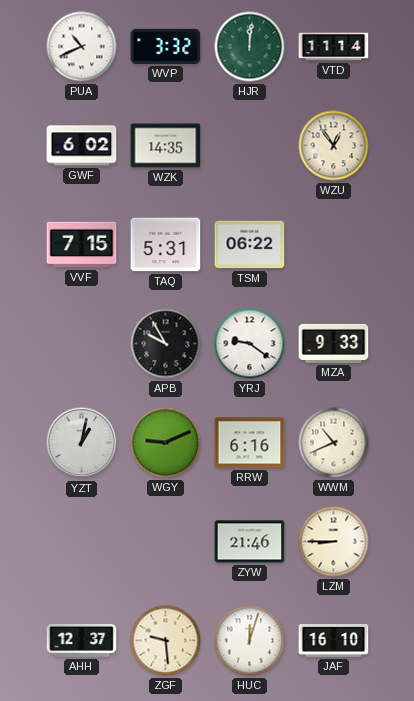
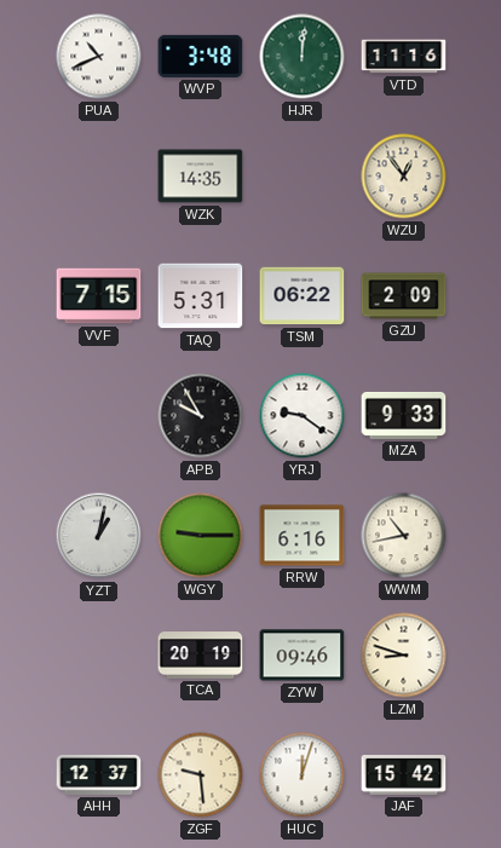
WVP: 3:32 -> 3:48 (201, 56)
VTD: 11:14 -> 11:16 (404, 57)
GWF: 6:02 -> none (82, 146)
GZU: none -> 2:09 (404, 296)
WGY: 9:11 -> 9:15 (201, 536)
WWM: 10:41 -> 10:43 (404, 536)
TCA: none -> 20:19 (201, 656)
ZYW: 21:46 -> 09:46 (303, 656)
LZM: 8:45 -> 8:48 (404, 656)
JAF: 16:10 -> 15:42 (404, 775)
